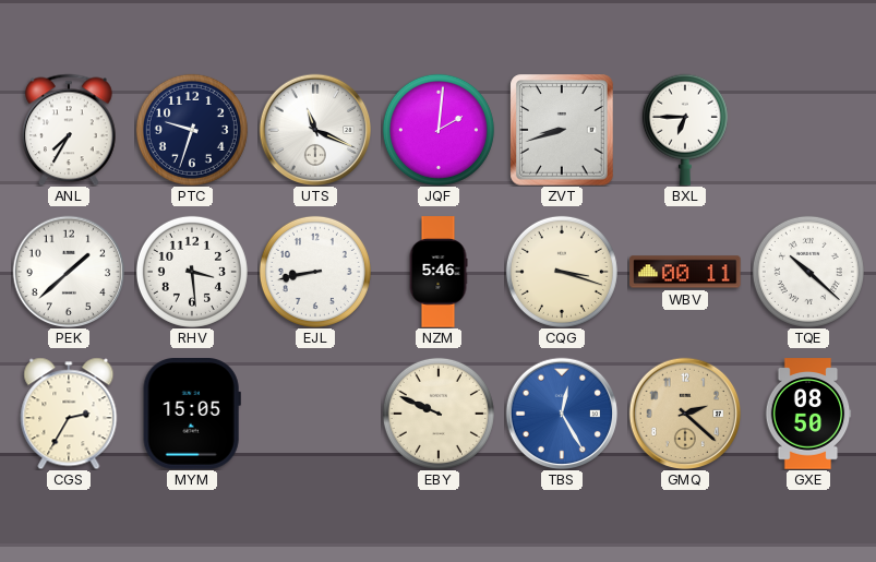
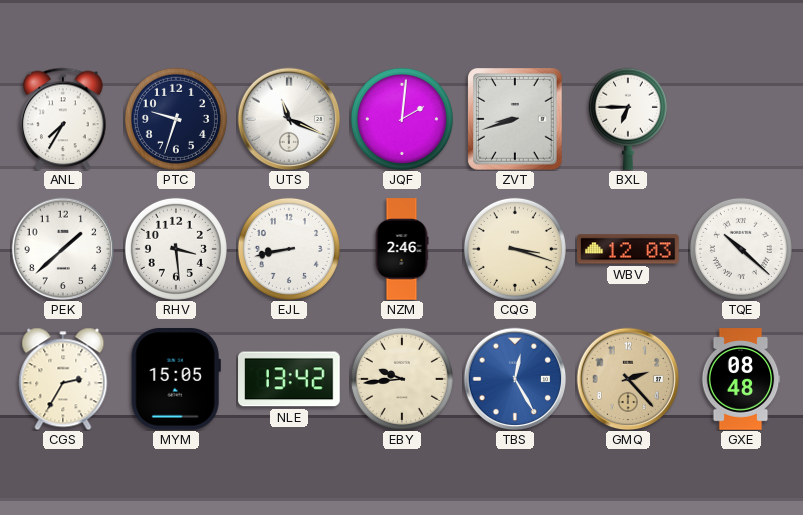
NZM: 5:46 -> 2:46 (402, 249)
WBV: 00:11 -> 12:03 (628, 249)
NLE: none -> 13:42 (289, 379)
EBY: 9:49 -> 9:44 (402, 379)
GMQ: 2:22 -> 2:23 (628, 379)
GXE: 08:50 -> 08:48 (741, 379)
